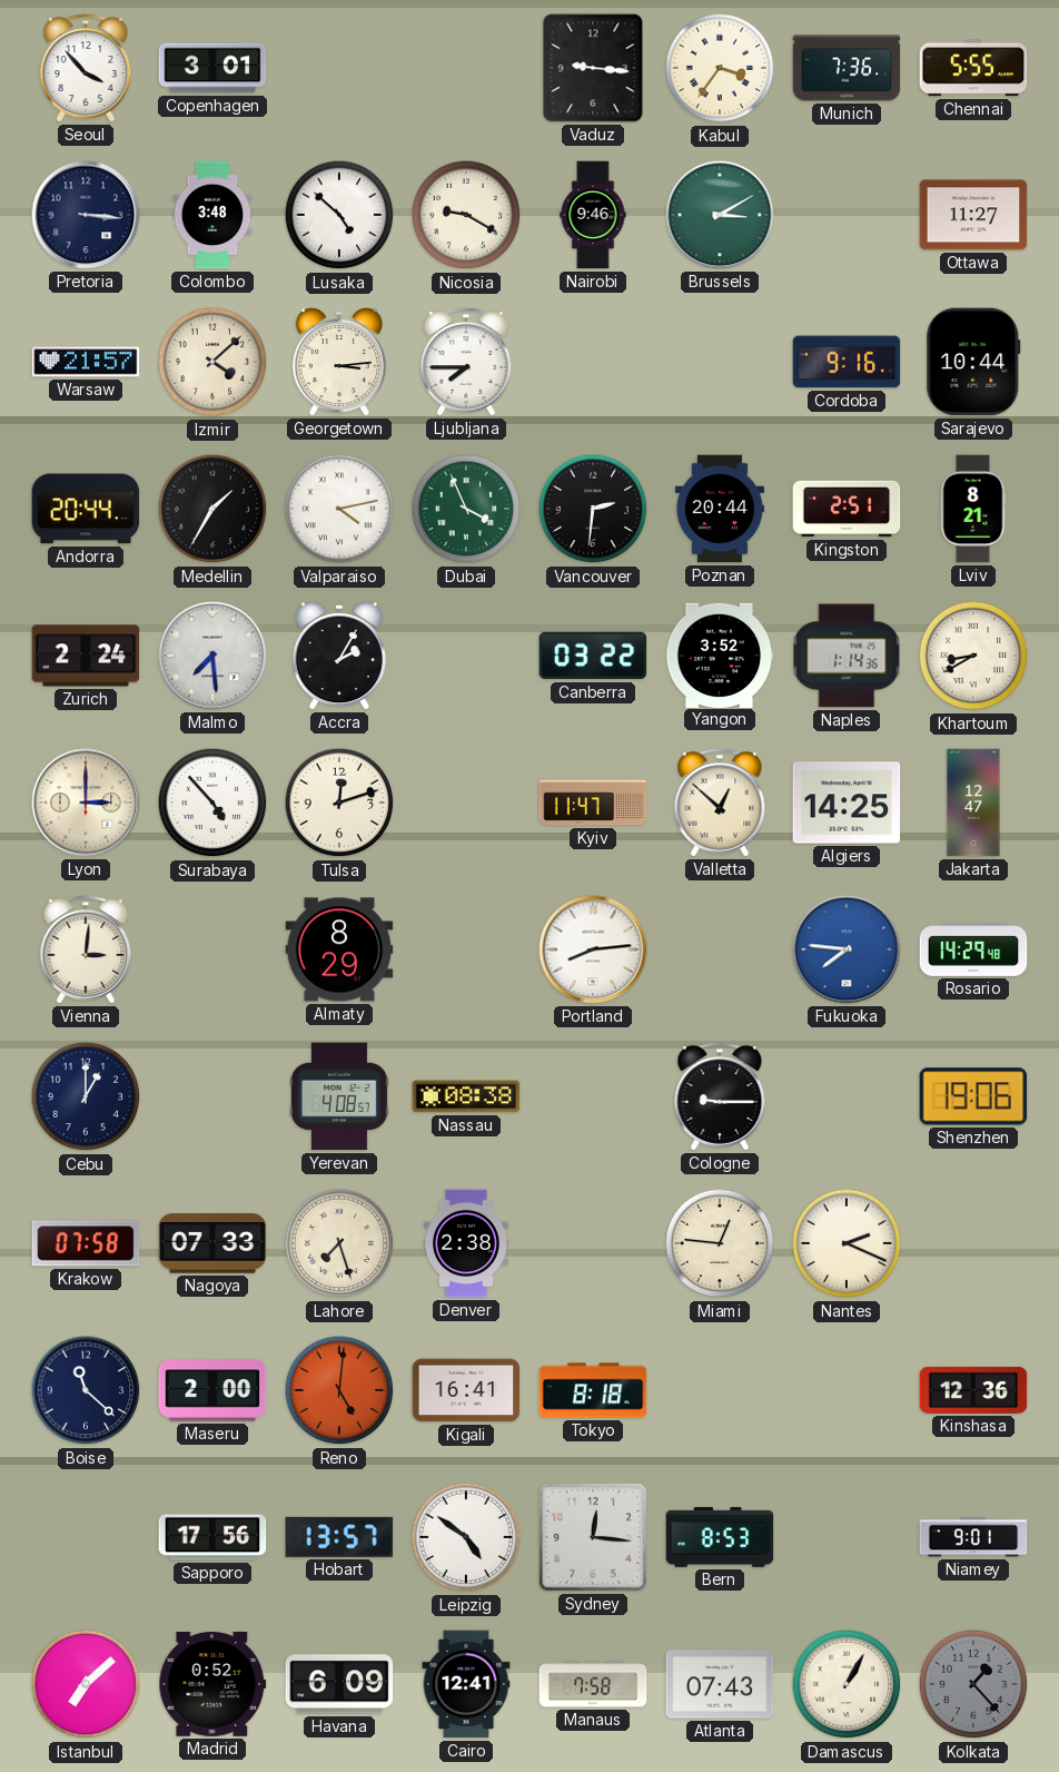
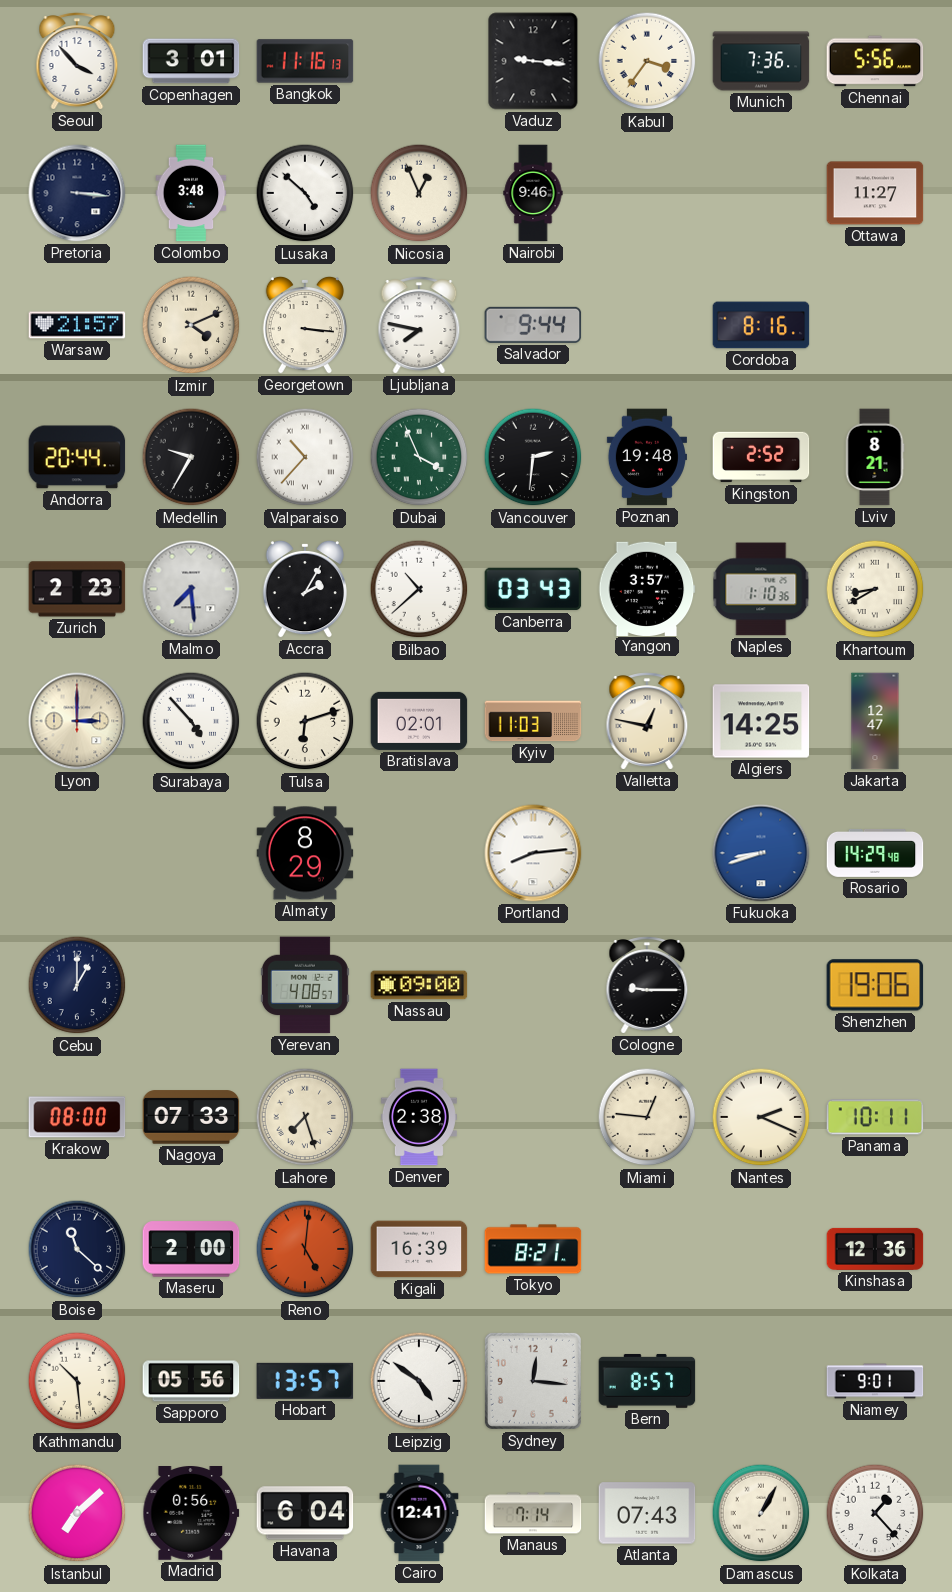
Bangkok: none -> 11:16 (305, 61)
Chennai: 5:55 -> 5:56 (875, 61)
Nicosia: 9:20 -> 12:56 (419, 193)
Brussels: 3:10 -> none (720, 215)
Izmir: 4:08 -> 4:11 (191, 325)
Georgetown: 3:14 -> 3:16 (305, 325)
Ljubljana: 7:45 -> 7:47 (419, 325)
Salvador: none -> 9:44 (533, 325)
Cordoba: 9:16 -> 8:16 (761, 325)
Sarajevo: 10:44 -> none (973, 362)
Medellin: 1:35 -> 9:35 (191, 457)
Valparaiso: 4:13 -> 10:37 (305, 457)
Poznan: 20:44 -> 19:48 (647, 457)
Kingston: 2:51 -> 2:52 (761, 457)
Zurich: 2:24 -> 2:23 (77, 589)
Bilbao: none -> 10:38 (419, 589)
Canberra: 03:22 -> 03:43 (533, 589)
Yangon: 3:52 -> 3:57 (647, 588)
Naples: 1:14 -> 1:10 (761, 589)
Tulsa: 12:12 -> 6:12 (305, 721)
Bratislava: none -> 02:01 (419, 721)
Kyiv: 11:47 -> 11:03 (533, 721)
Valletta: 12:52 -> 12:47 (647, 721)
Vienna: 3:01 -> none (86, 949)
Fukuoka: 7:46 -> 8:42 (761, 853)
Nassau: 08:38 -> 09:00 (419, 985)
Krakow: 07:58 -> 08:00 (77, 1117)
Panama: none -> 10:11 (875, 1117)
Kigali: 16:41 -> 16:39 (419, 1249)
Tokyo: 8:18 -> 8:21 (533, 1249)
Kathmandu: none -> 10:29 (77, 1381)
Sapporo: 17:56 -> 05:56 (191, 1381)
Bern: 8:53 -> 8:57 (647, 1381)
Madrid: 0:52 -> 0:56 (191, 1514)
Havana: 6:09 -> 6:04 (305, 1513)
Manaus: 7:58 -> 7:14 (533, 1513)
Kolkata dial: grey -> white (875, 1513)
